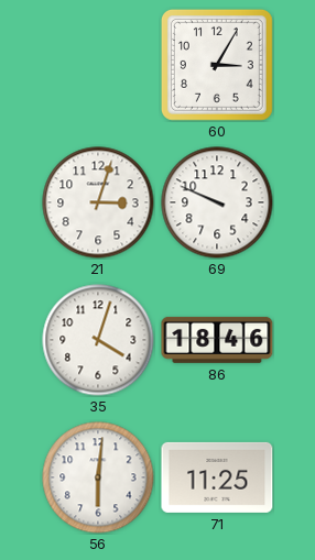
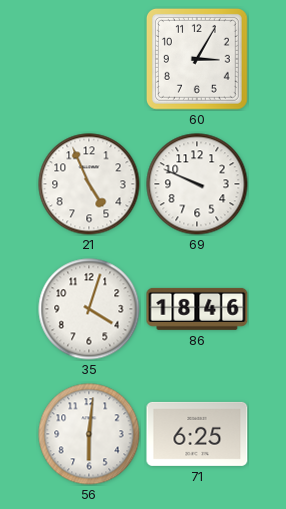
21: 3:03 -> 4:56 (89, 184)
71: 11:25 -> 6:25 (197, 434)
